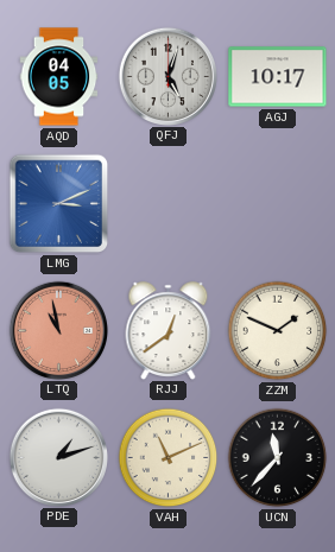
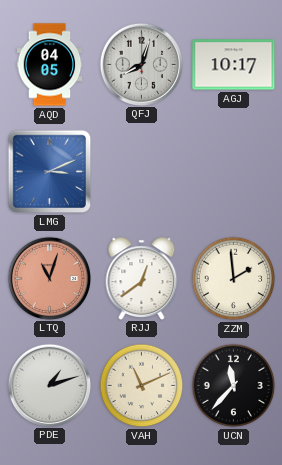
QFJ: 5:03 -> 8:03 (141, 64)
LTQ: 10:58 -> 11:03 (49, 278)
ZZM: 1:49 -> 1:59 (234, 279)
